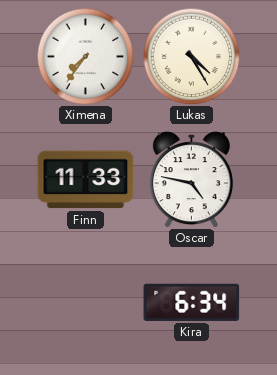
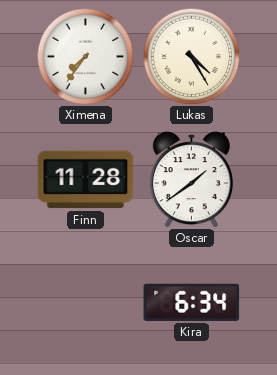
Finn: 11:33 -> 11:28 (86, 180)
Oscar: 4:47 -> 1:39 (191, 180)
